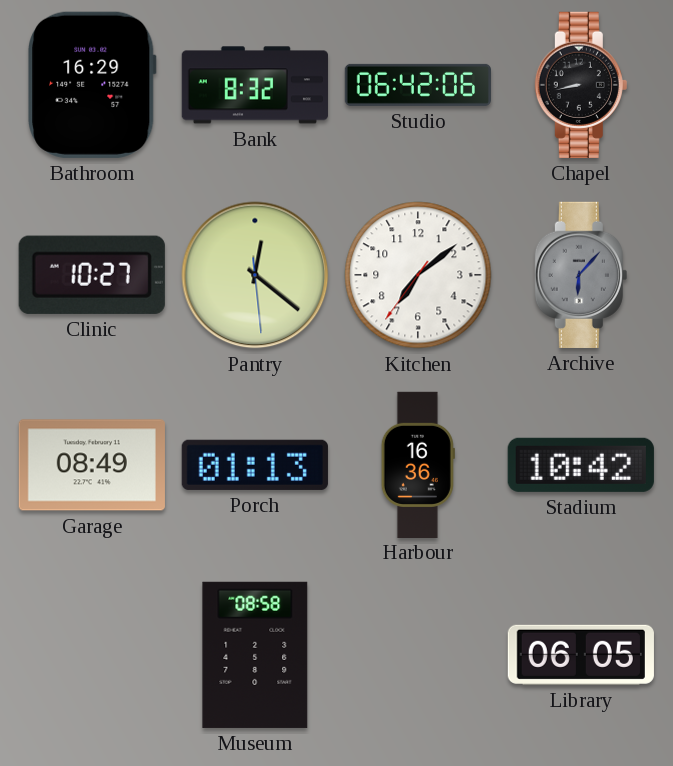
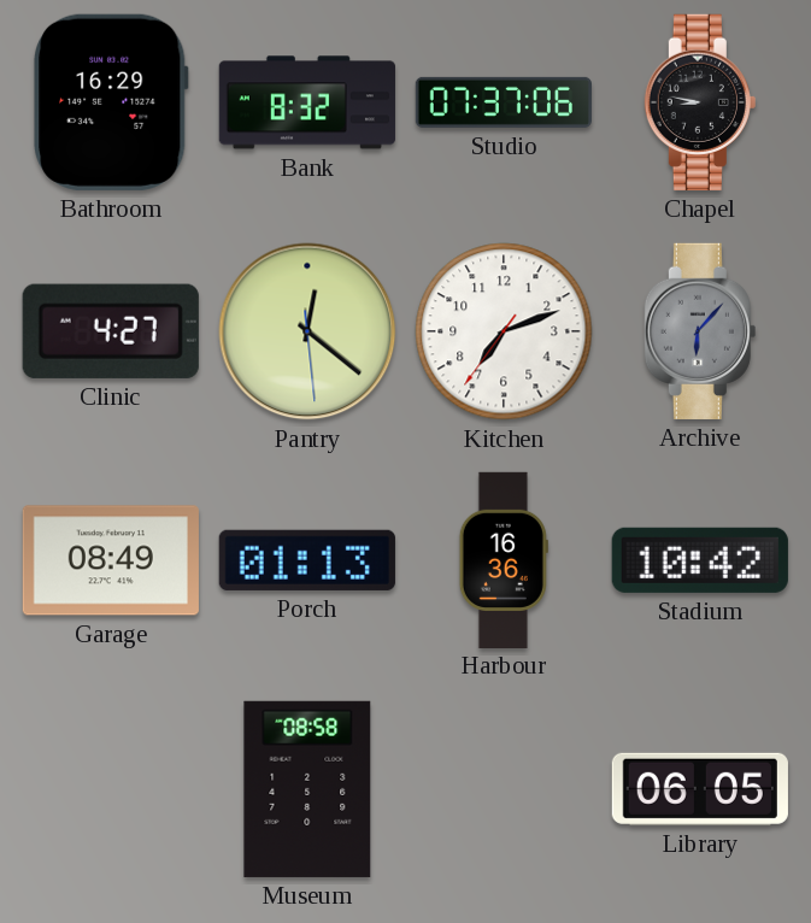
Studio: 06:42 -> 07:37 (504, 102)
Chapel: 8:43 -> 8:47 (700, 102)
Clinic: 10:27 -> 4:27 (111, 331)
Kitchen: 7:08 -> 7:11 (504, 331)
